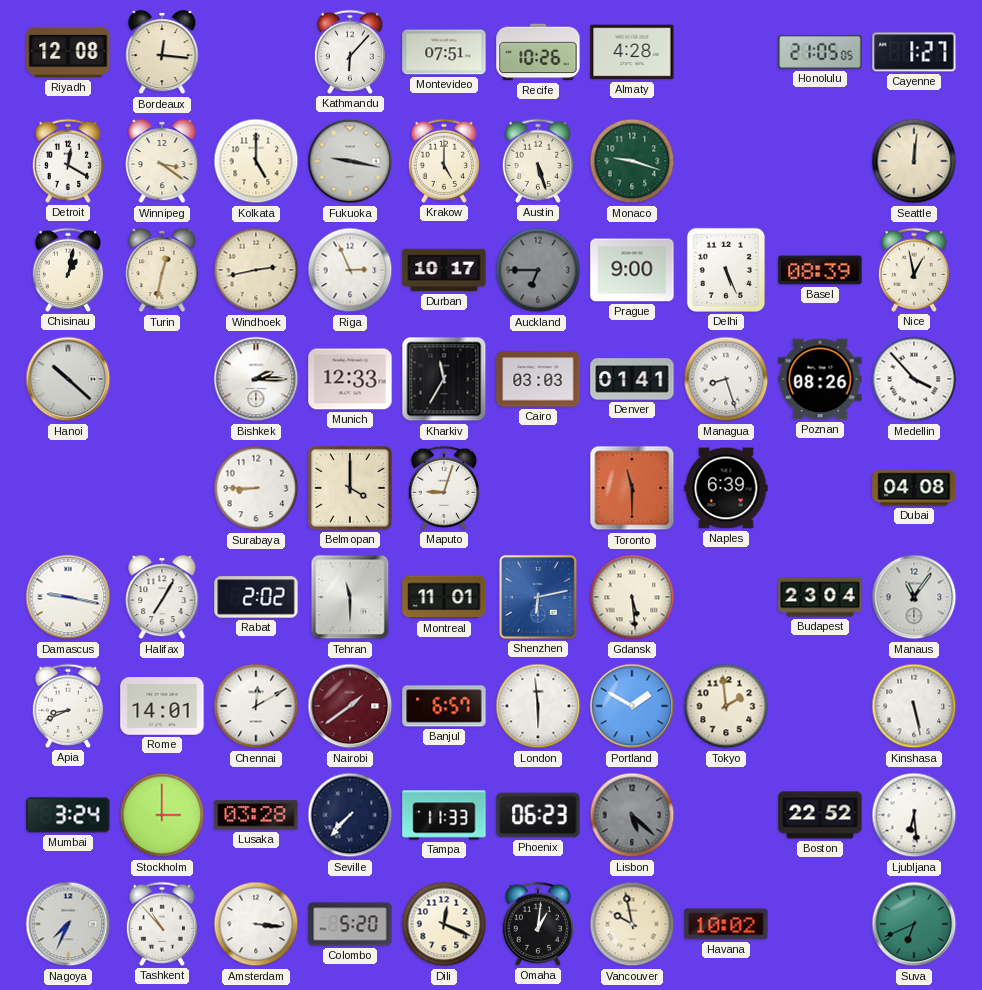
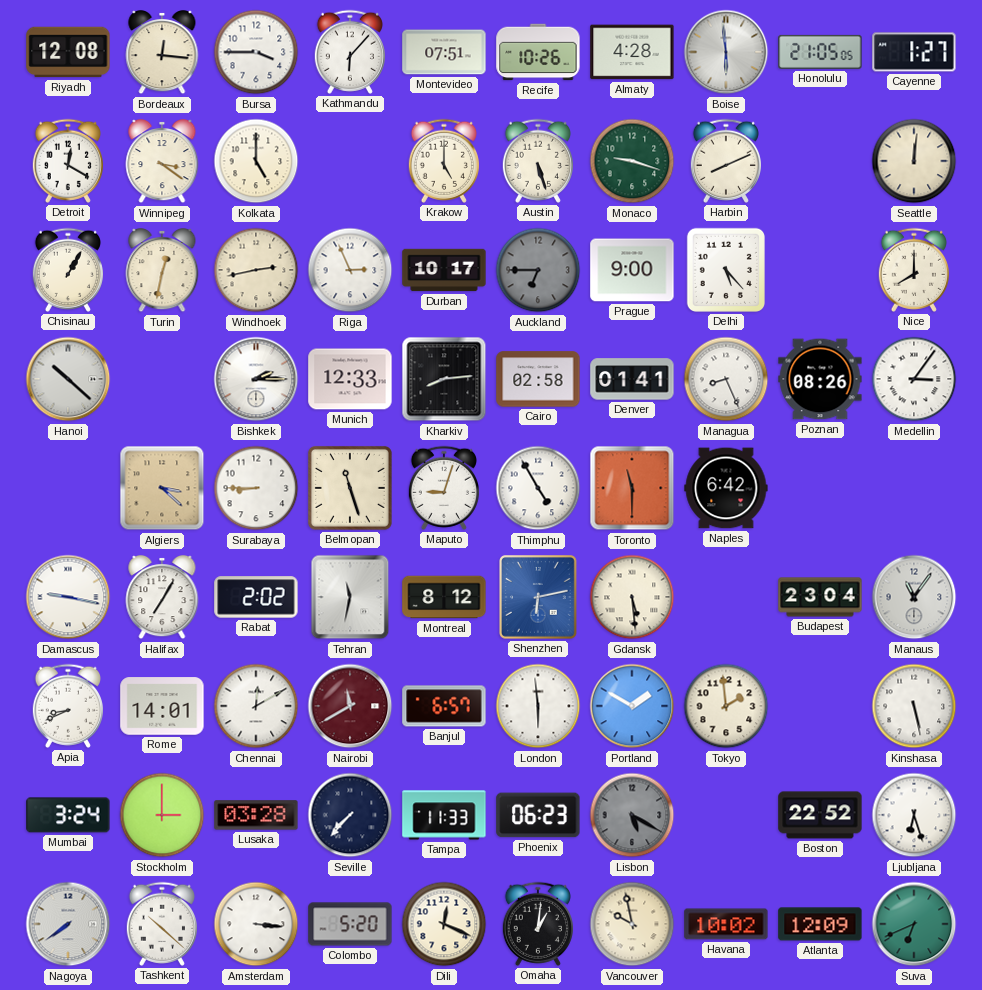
Bursa: none -> 3:45 (256, 52)
Boise: none -> 5:59 (726, 52)
Fukuoka: 9:17 -> none (350, 161)
Harbin: none -> 8:11 (725, 161)
Chisinau: 1:02 -> 1:05 (67, 270)
Delhi: 5:26 -> 5:23 (726, 270)
Basel: 08:39 -> none (820, 270)
Nice: 12:58 -> 8:00 (913, 270)
Kharkiv: 11:35 -> 8:14 (444, 379)
Cairo: 03:03 -> 02:58 (538, 379)
Managua: 8:27 -> 8:26 (726, 379)
Medellin: 3:53 -> 3:06 (914, 379)
Algiers: none -> 3:22 (162, 488)
Belmopan: 4:00 -> 11:27 (350, 488)
Thimphu: none -> 4:55 (538, 488)
Naples: 6:39 -> 6:42 (726, 488)
Dubai: 04:08 -> none (914, 488)
Tehran: 11:30 -> 11:32 (350, 597)
Montreal: 11:01 -> 8:12 (444, 597)
Nairobi: 1:39 -> 11:40 (350, 706)
Lisbon: 5:22 -> 5:20 (632, 815)
Ljubljana: 6:29 -> 6:27 (914, 815)
Nagoya: 7:34 -> 7:39 (68, 924)
Tashkent: 10:53 -> 10:22 (161, 924)
Atlanta: none -> 12:09 (820, 924)
